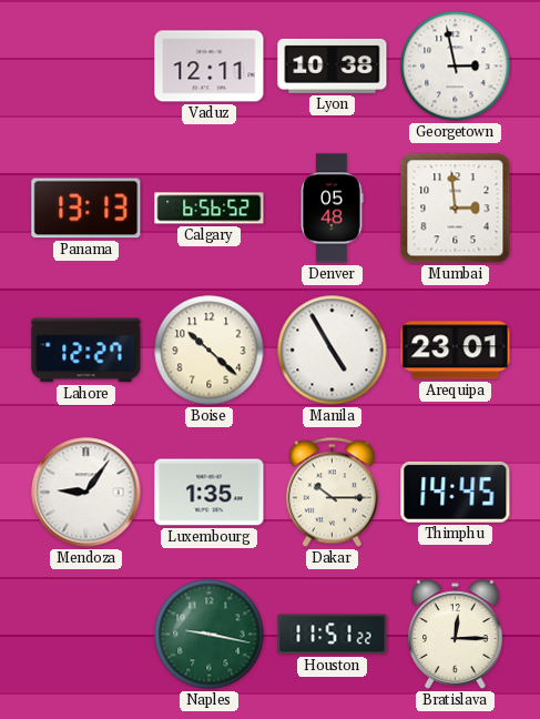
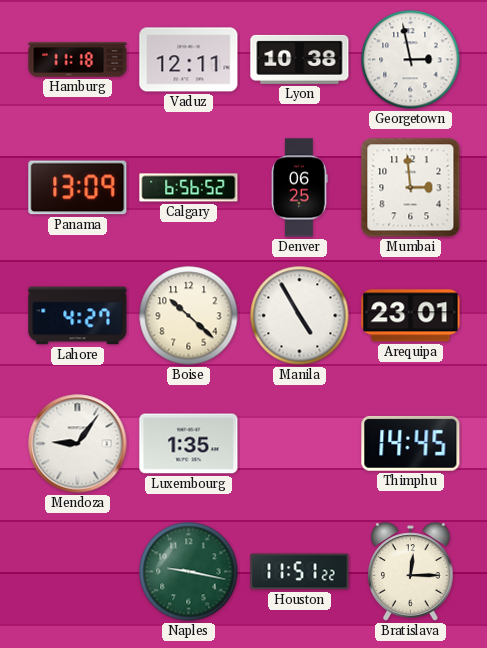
Hamburg: none -> 11:18 (78, 60)
Panama: 13:13 -> 13:09 (78, 188)
Denver: 05:48 -> 06:25 (299, 188)
Lahore: 12:27 -> 4:27 (78, 316)
Dakar: 10:15 -> none (332, 493)
